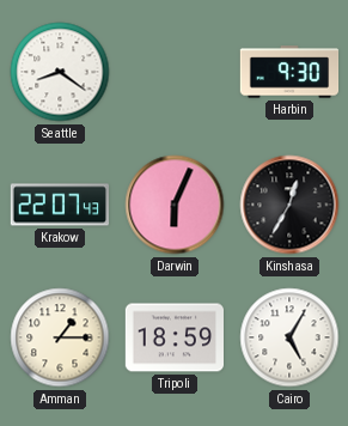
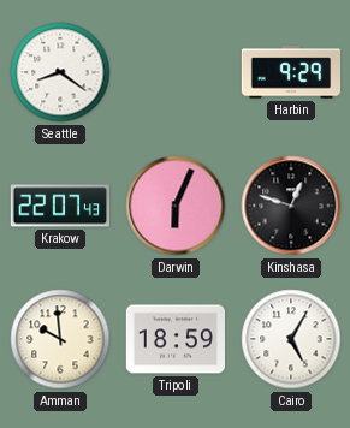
Harbin: 9:30 -> 9:29 (291, 72)
Kinshasa: 12:35 -> 12:48 (291, 206)
Amman: 1:15 -> 9:59 (60, 339)
